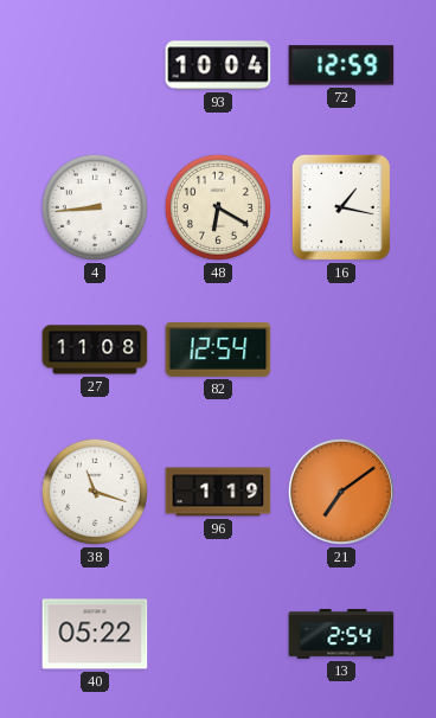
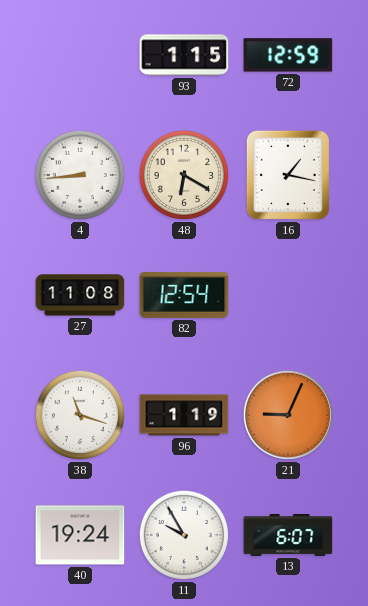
93: 10:04 -> 1:15 (184, 55)
21: 7:09 -> 9:04 (288, 415)
40: 05:22 -> 19:24 (80, 535)
11: none -> 9:55 (184, 535)
13: 2:54 -> 6:07 (288, 535)
